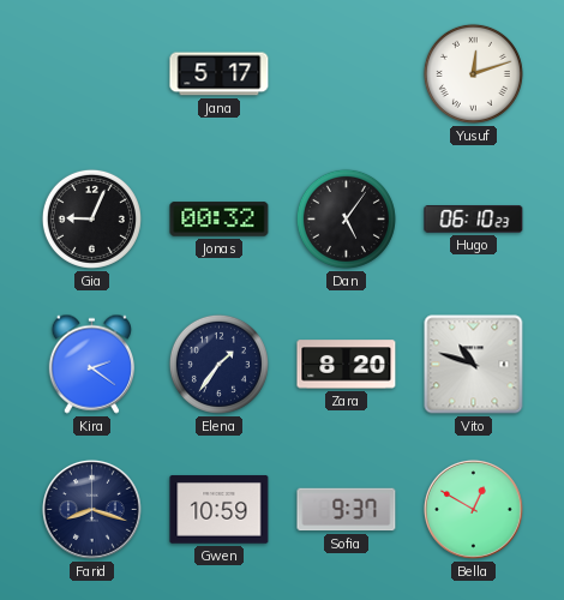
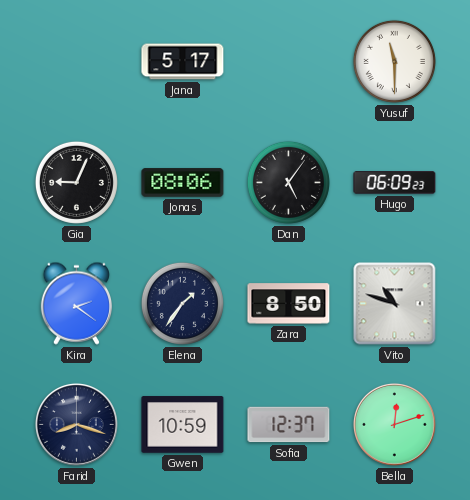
Yusuf: 12:12 -> 11:30 (394, 61)
Jonas: 00:32 -> 08:06 (183, 183)
Hugo: 06:10 -> 06:09 (395, 183)
Zara: 8:20 -> 8:50 (289, 304)
Sofia: 9:37 -> 12:37 (289, 425)
Bella: 12:50 -> 12:12 (394, 424)
